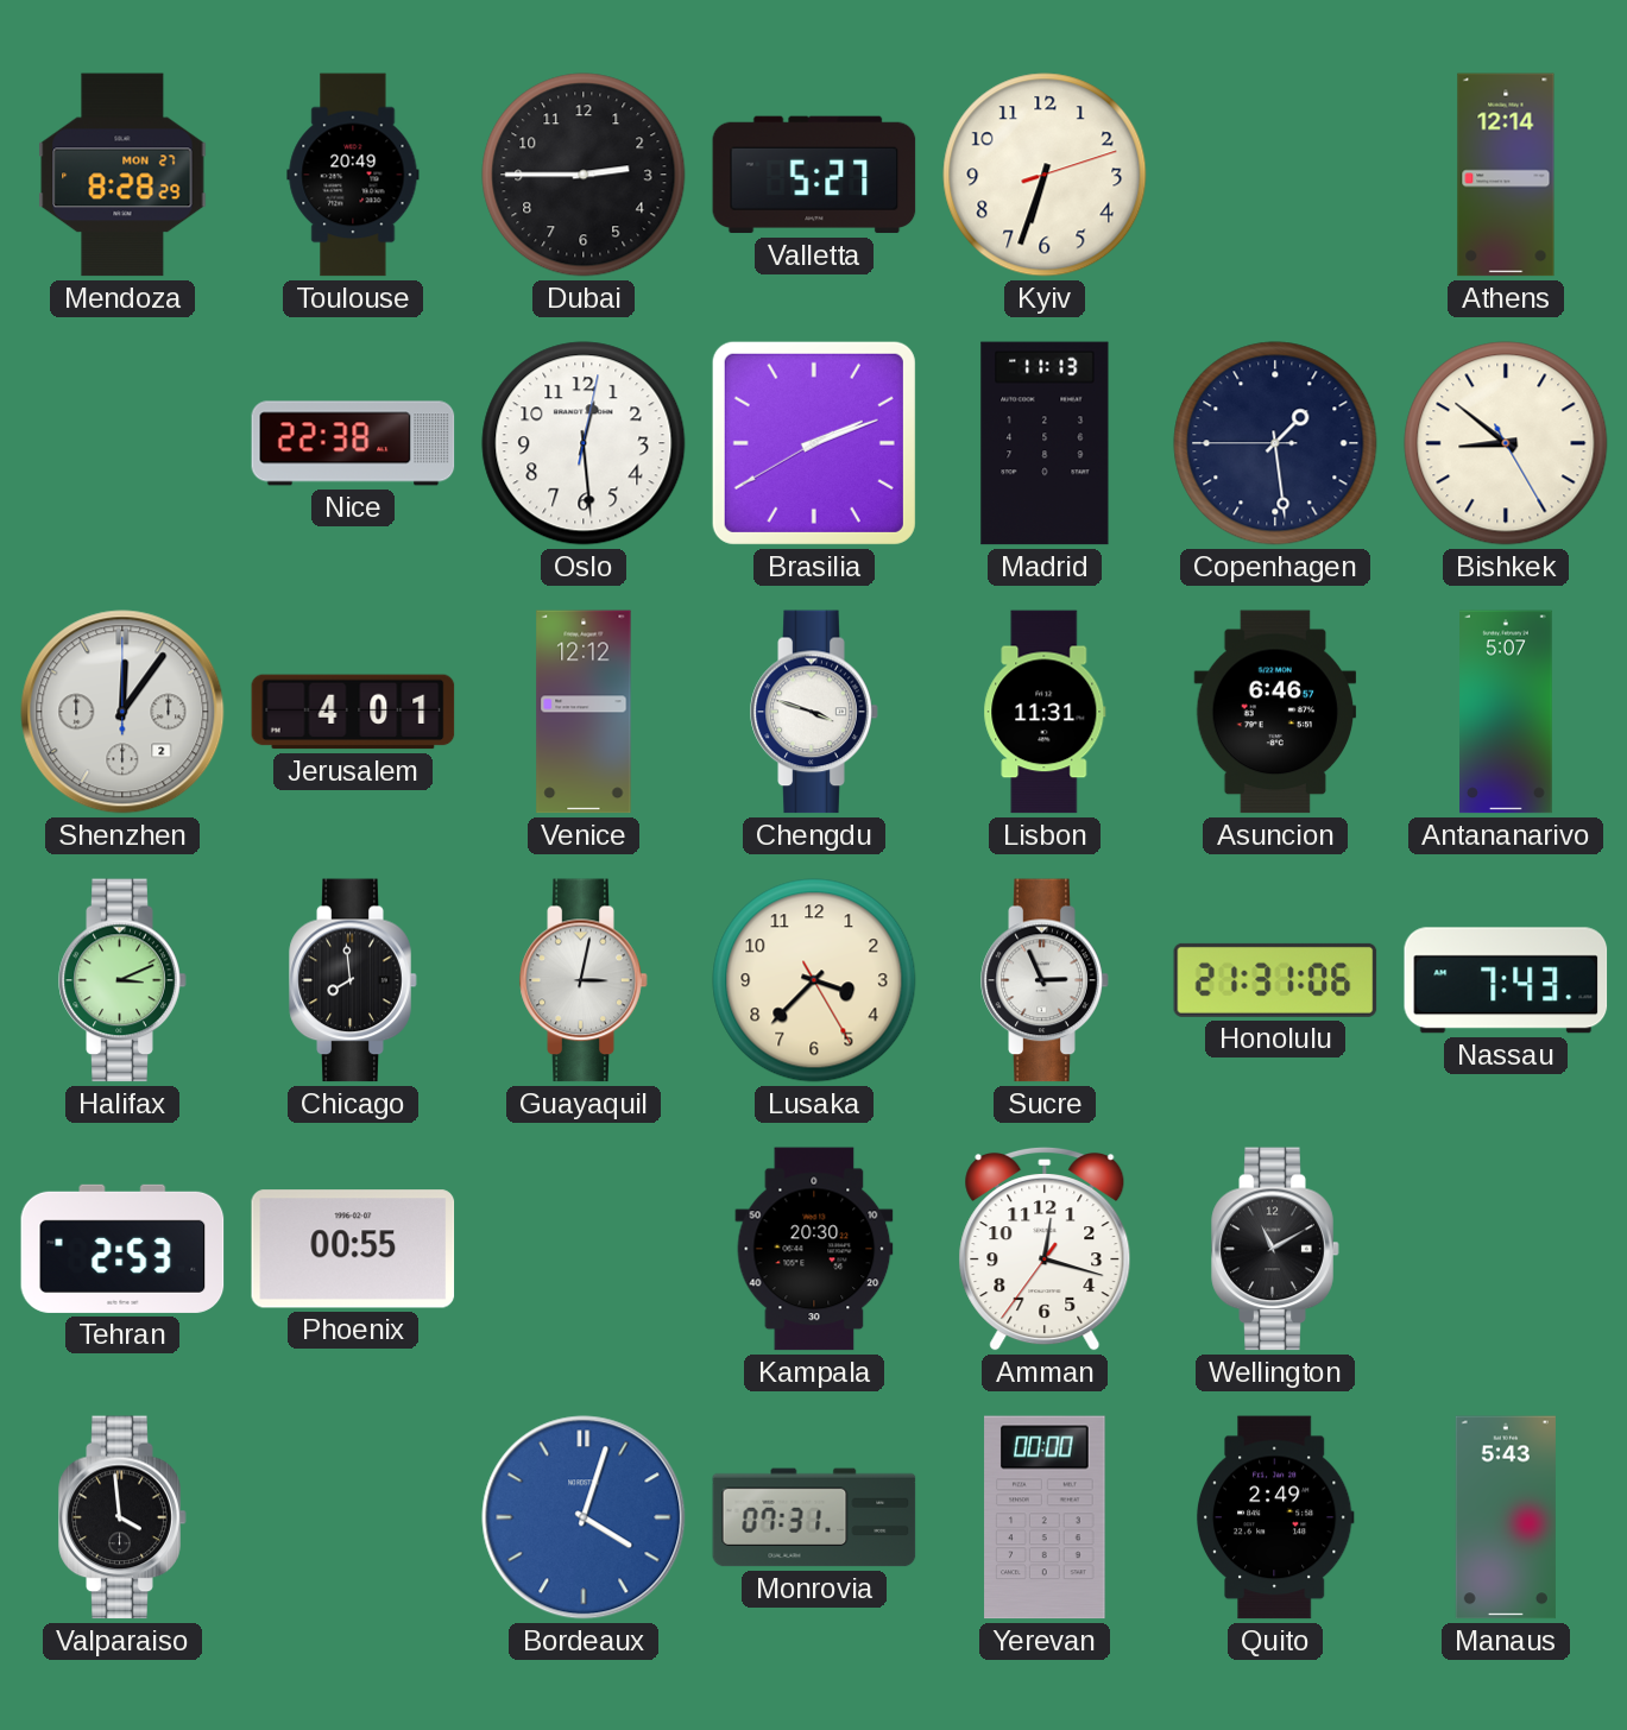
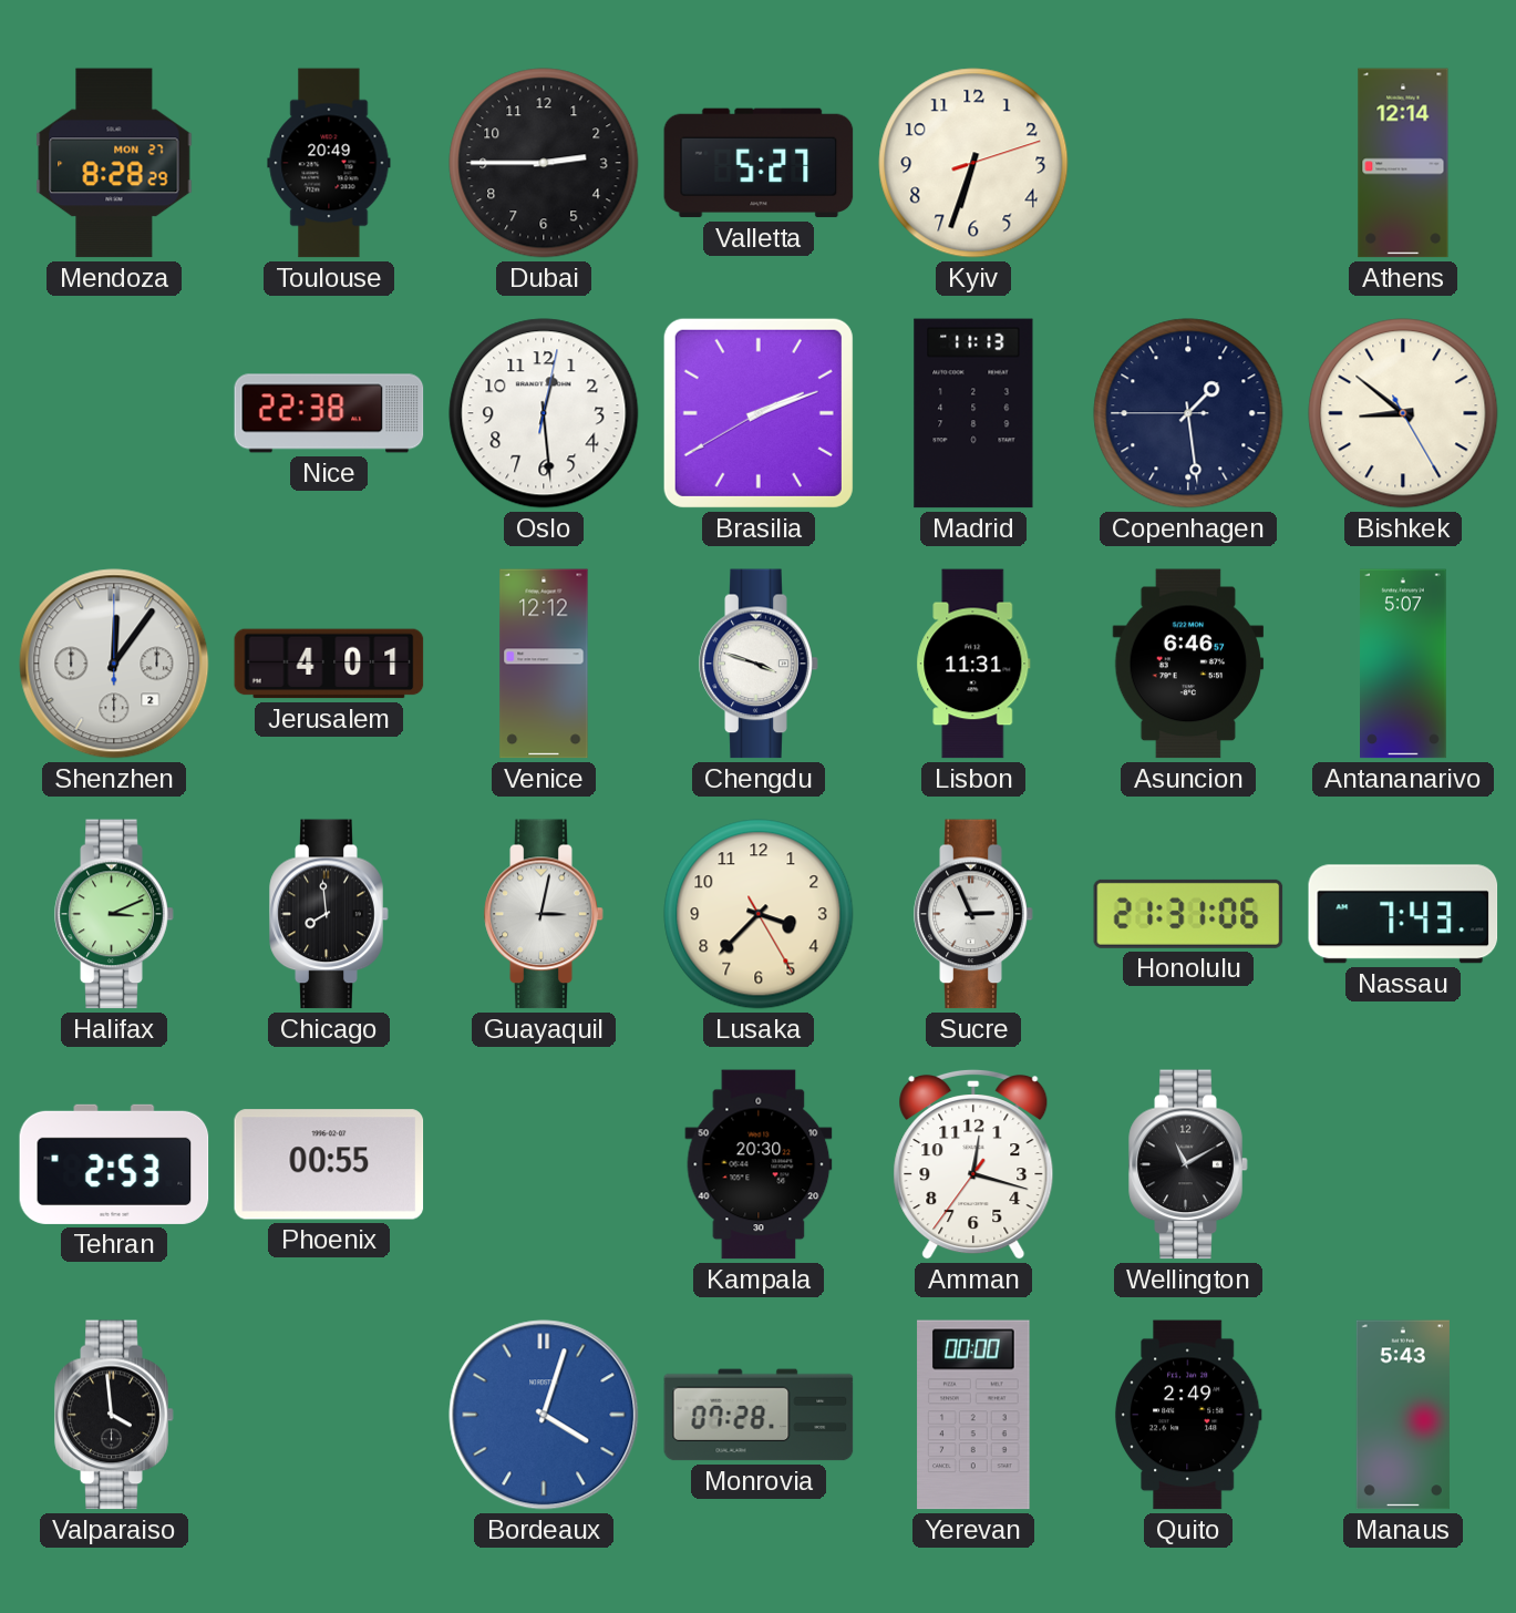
Monrovia: 07:31 -> 07:28 (759, 1415)
